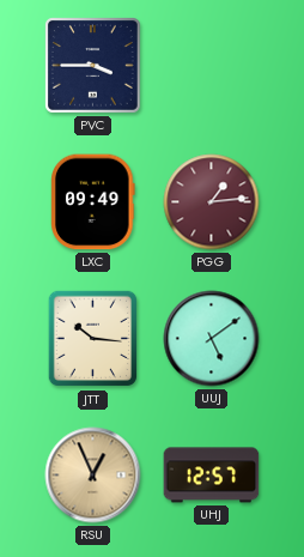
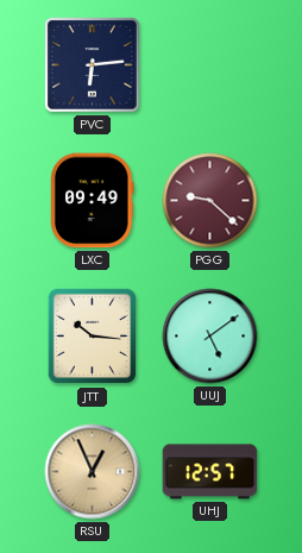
PVC: 3:45 -> 6:14 (93, 65)
PGG: 1:14 -> 9:22 (210, 201)
